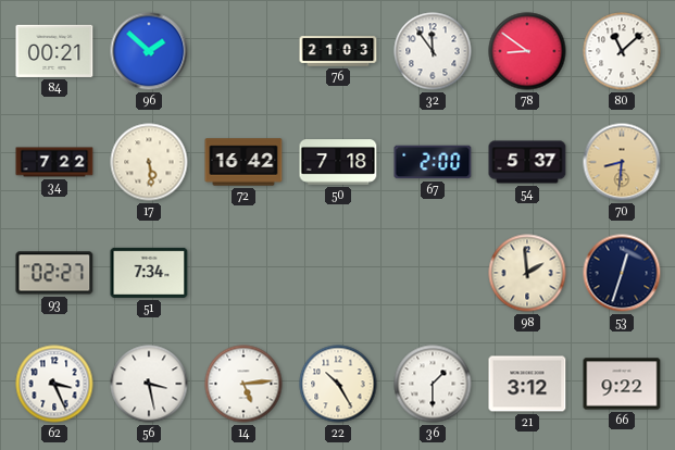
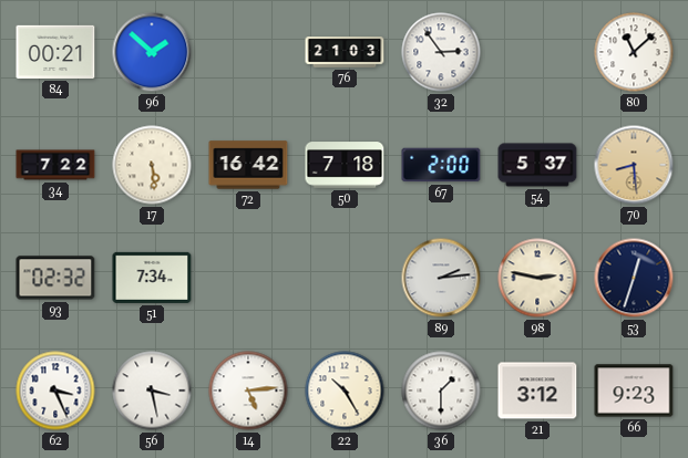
32: 11:54 -> 2:54 (441, 52)
78: 8:51 -> none (527, 51)
70: 8:31 -> 8:29 (634, 165)
93: 02:27 -> 02:32 (55, 278)
89: none -> 2:14 (441, 278)
98: 1:59 -> 2:47 (537, 278)
66: 9:22 -> 9:23 (634, 391)
